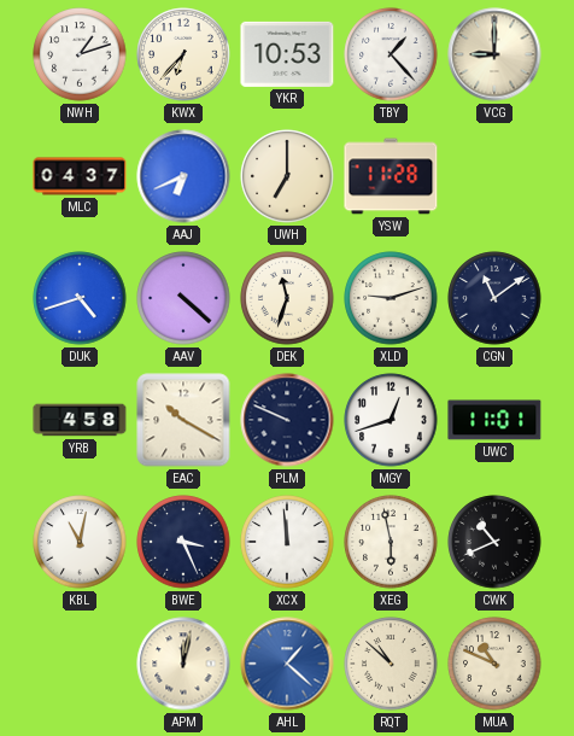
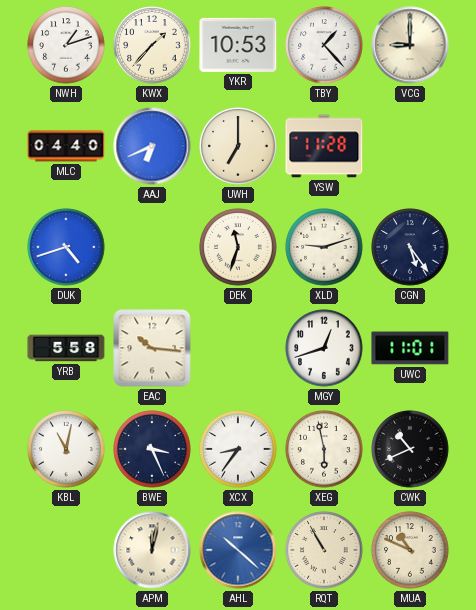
KWX: 6:37 -> 1:37 (152, 45)
MLC: 04:37 -> 04:40 (66, 146)
AAV: 4:22 -> none (183, 298)
CGN: 11:09 -> 5:24 (410, 247)
YRB: 4:58 -> 5:58 (66, 348)
EAC: 10:20 -> 10:16 (152, 348)
PLM: 9:49 -> none (287, 420)
XCX: 11:59 -> 8:36 (238, 449)
AHL: 1:22 -> 10:22 (238, 550)
RQT: 10:52 -> 10:55 (324, 550)
